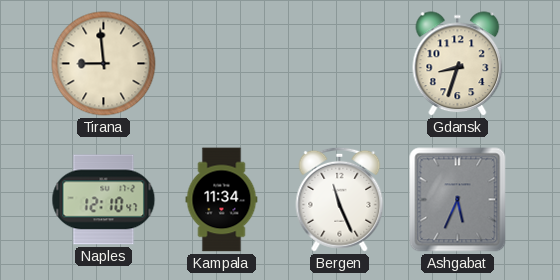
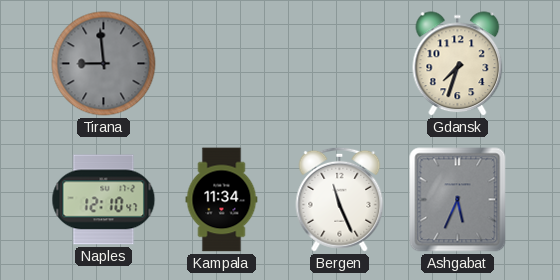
Tirana dial: cream -> grey (104, 64)
Gdansk: 8:33 -> 7:33 (458, 64)
